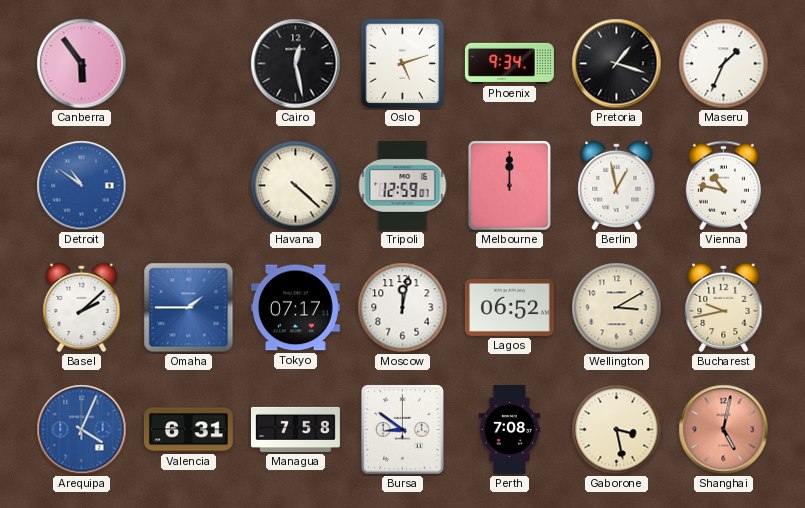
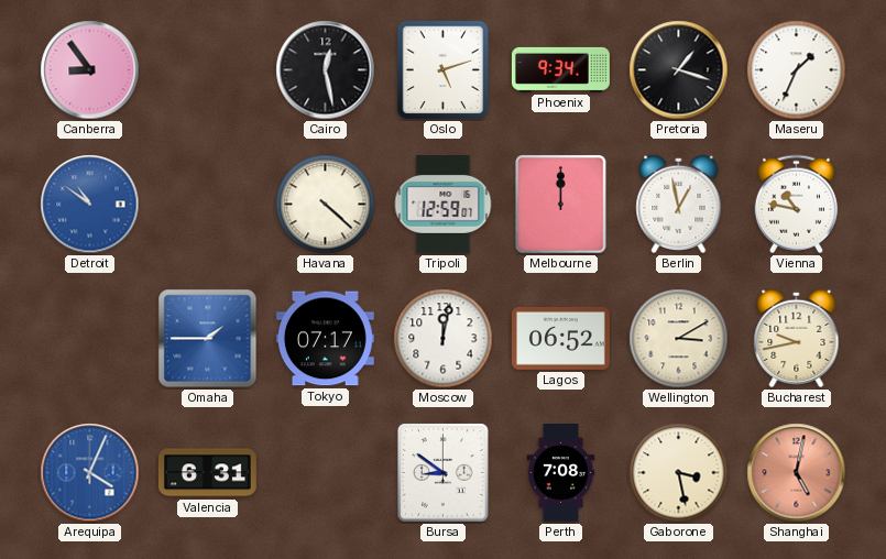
Canberra: 5:54 -> 8:54 (90, 70)
Basel: 2:08 -> none (82, 308)
Managua: 7:58 -> none (296, 429)
